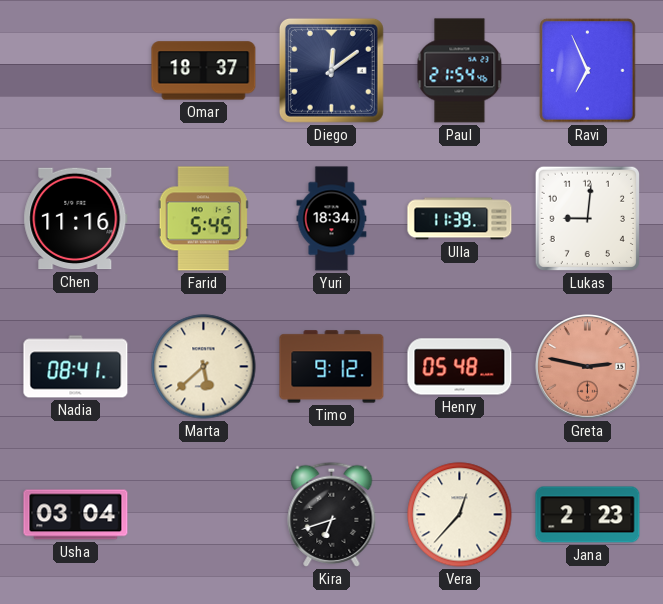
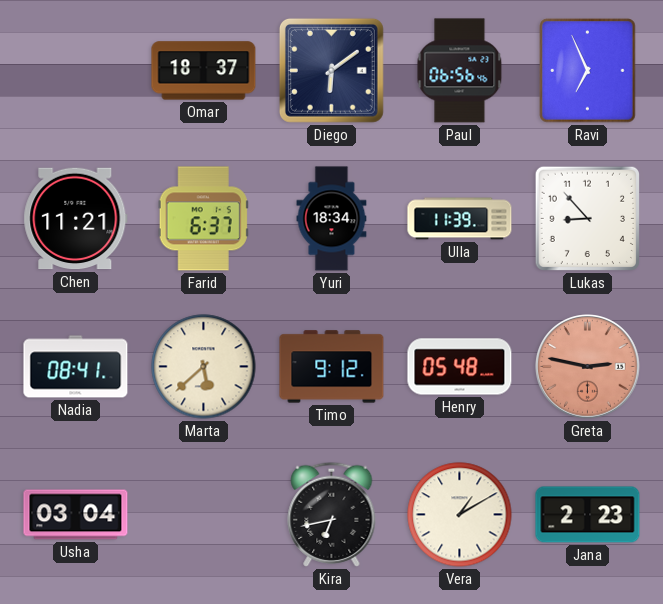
Diego: 12:09 -> 6:09 (331, 70)
Paul: 21:54 -> 06:56 (460, 71)
Chen: 11:16 -> 11:21 (76, 219)
Farid: 5:45 -> 6:37 (203, 219)
Lukas: 9:01 -> 8:53 (587, 218)
Kira: 6:42 -> 6:43 (332, 514)
Vera: 12:37 -> 1:10 (460, 515)
